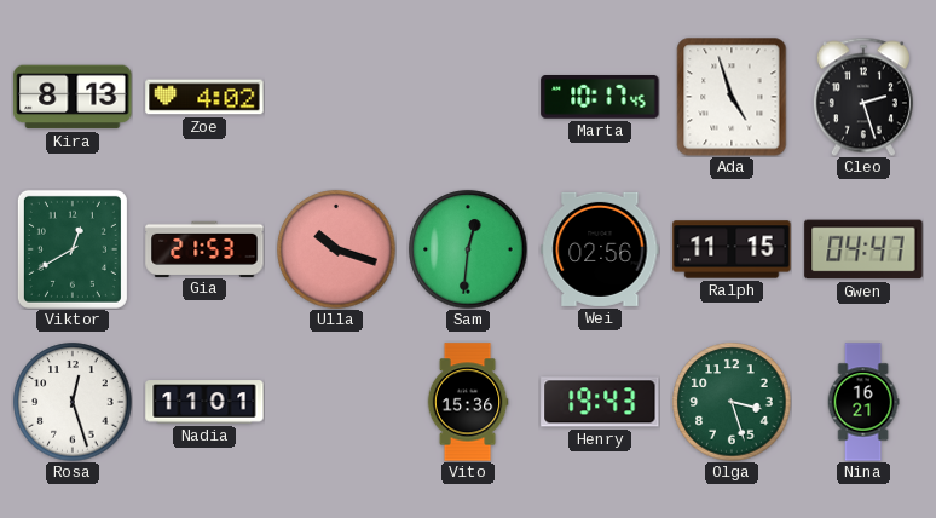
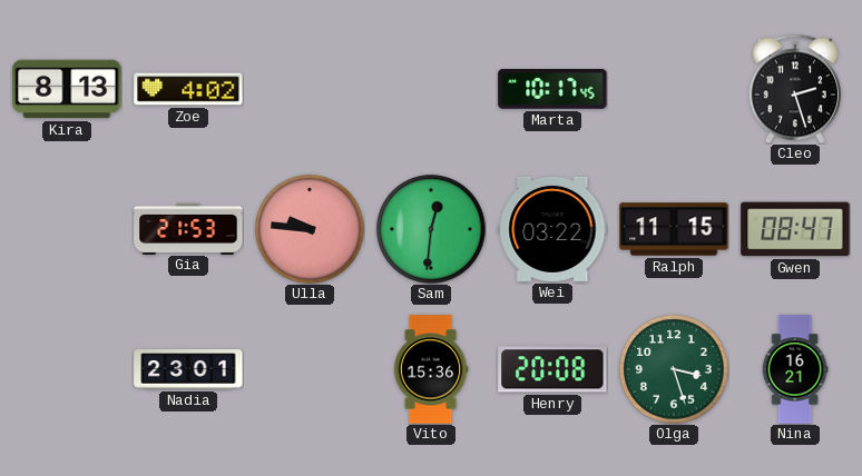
Ada: 4:57 -> none (732, 97)
Viktor: 12:40 -> none (73, 249)
Ulla: 10:18 -> 9:46 (310, 229)
Wei: 02:56 -> 03:22 (552, 229)
Gwen: 04:47 -> 08:47 (795, 229)
Rosa: 12:27 -> none (73, 402)
Nadia: 11:01 -> 23:01 (188, 369)
Henry: 19:43 -> 20:08 (552, 369)
